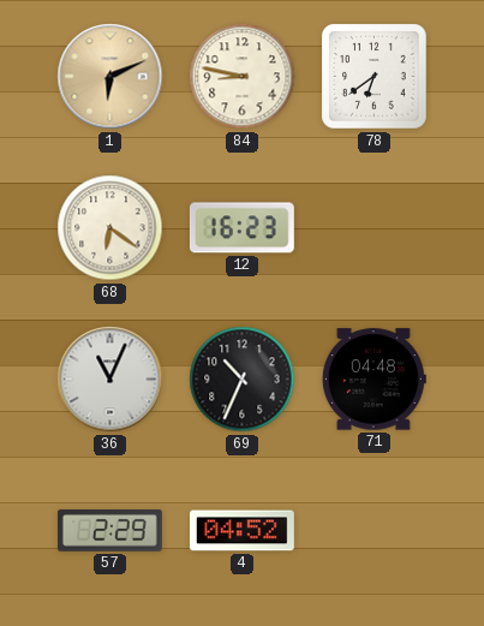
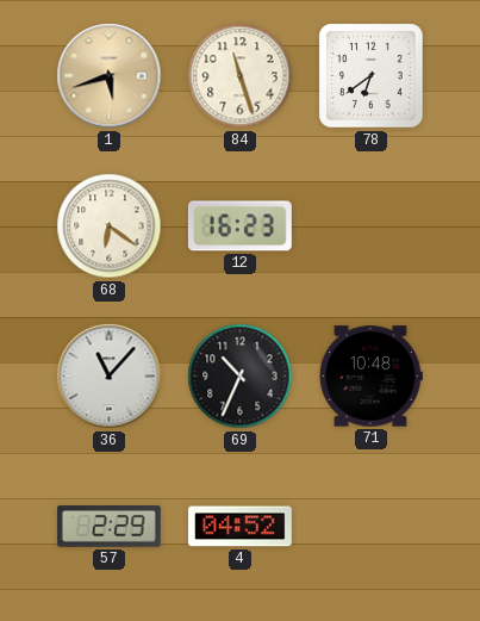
1: 6:11 -> 5:42 (110, 76)
84: 8:47 -> 11:27 (241, 76)
36: 11:04 -> 11:07 (110, 377)
71: 04:48 -> 10:48 (370, 377)
